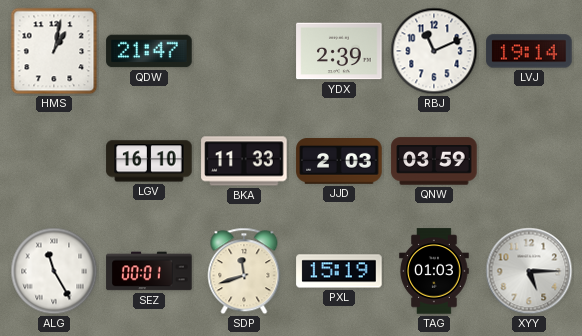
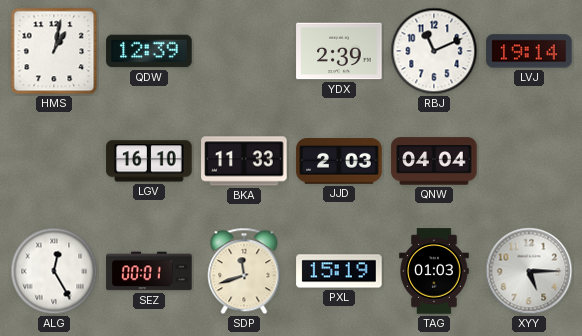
QDW: 21:47 -> 12:39 (149, 51)
QNW: 03:59 -> 04:04 (434, 161)
ALG: 11:25 -> 12:25 (54, 271)
